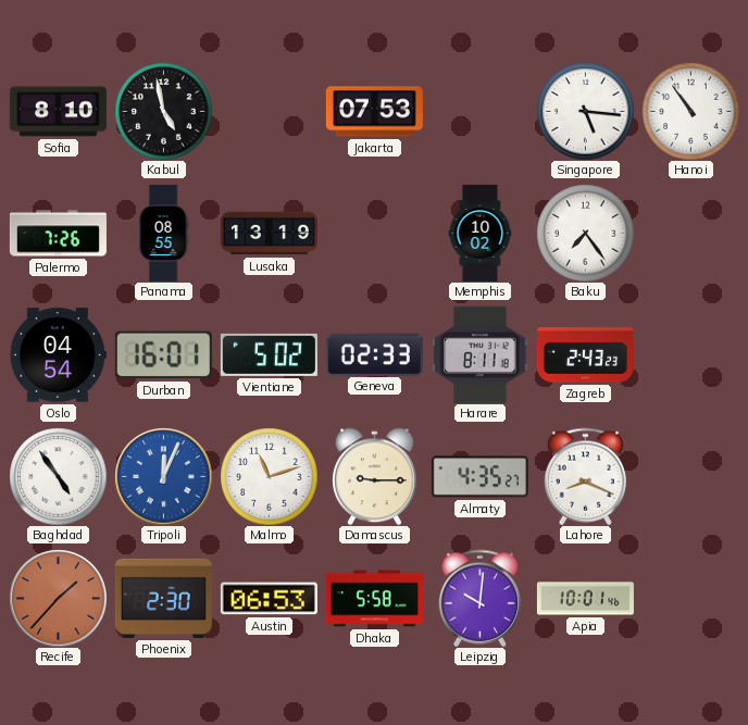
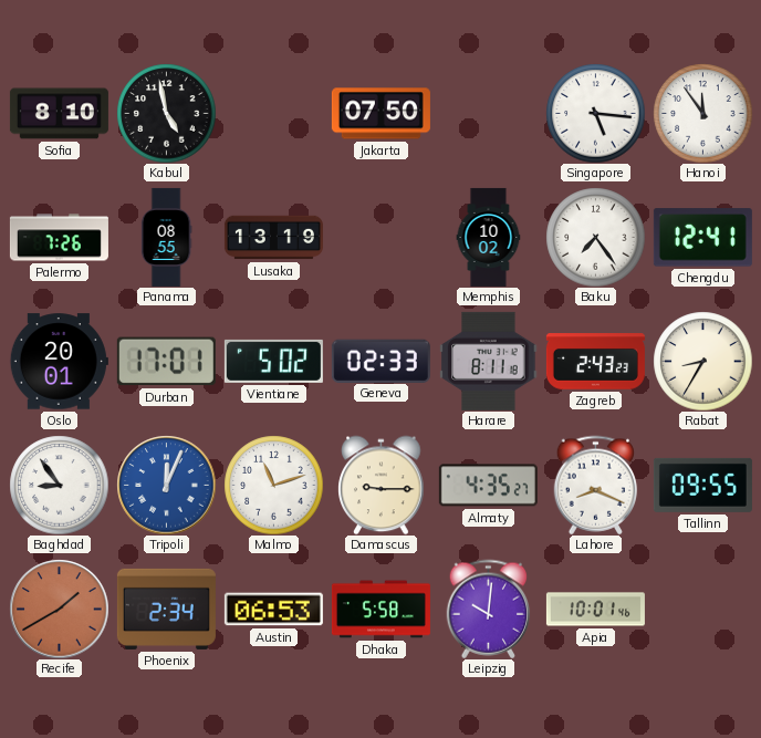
Jakarta: 07:53 -> 07:50 (380, 114)
Hanoi: 10:54 -> 11:54 (702, 113)
Chengdu: none -> 12:41 (702, 238)
Oslo: 04:54 -> 20:01 (59, 362)
Durban: 16:01 -> 17:01 (166, 362)
Rabat: none -> 8:35 (702, 361)
Baghdad: 4:54 -> 8:54 (59, 485)
Tallinn: none -> 09:55 (702, 485)
Recife: 1:37 -> 1:40 (59, 609)
Phoenix: 2:30 -> 2:34 (166, 609)
